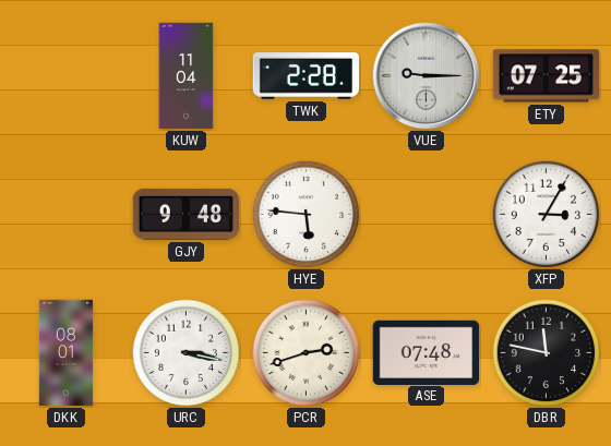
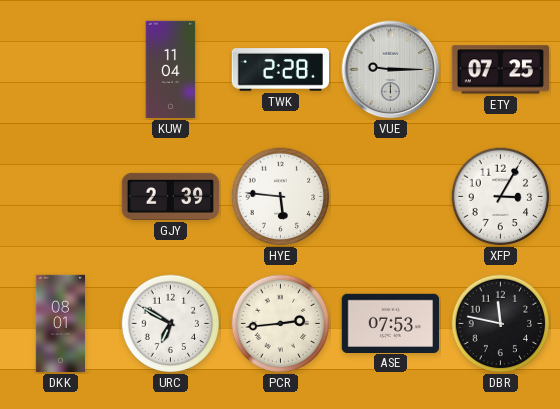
GJY: 9:48 -> 2:39 (171, 196)
URC: 3:17 -> 6:50 (171, 324)
PCR: 2:42 -> 2:44 (281, 324)
ASE: 07:48 -> 07:53 (390, 323)
